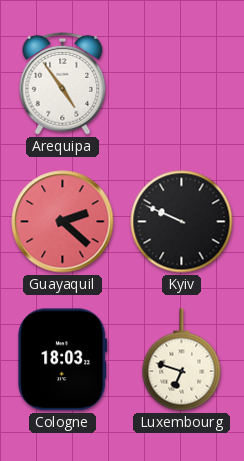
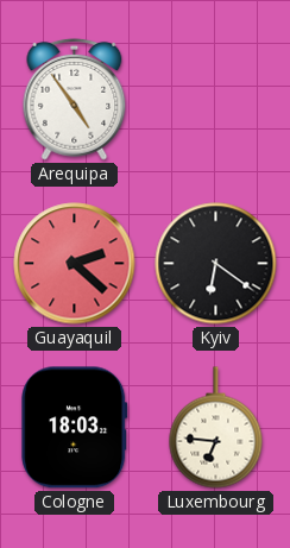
Kyiv: 9:49 -> 6:21 (216, 264)
Luxembourg: 6:48 -> 6:46 (216, 428)
